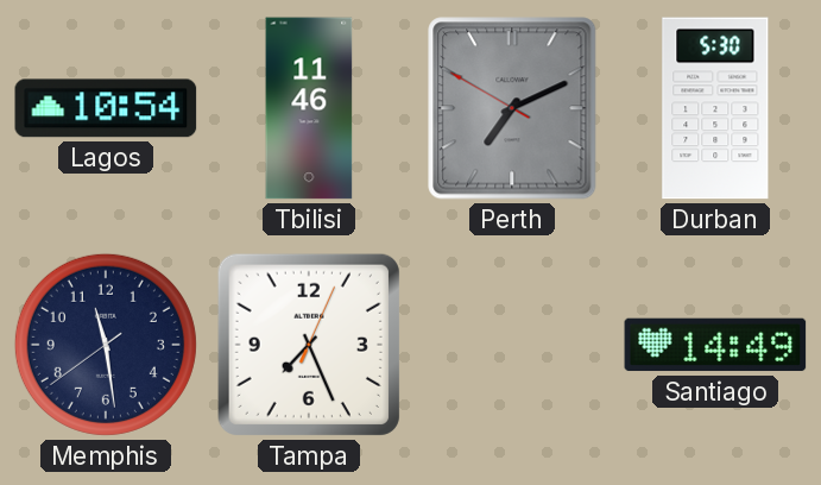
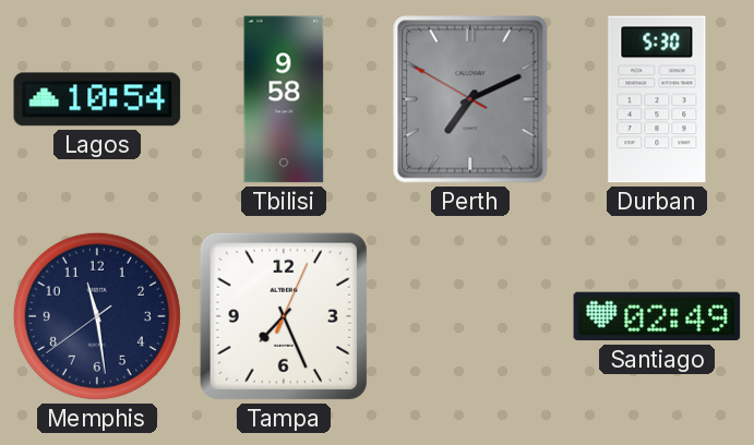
Tbilisi: 11:46 -> 9:58 (284, 99)
Santiago: 14:49 -> 02:49 (657, 316)
